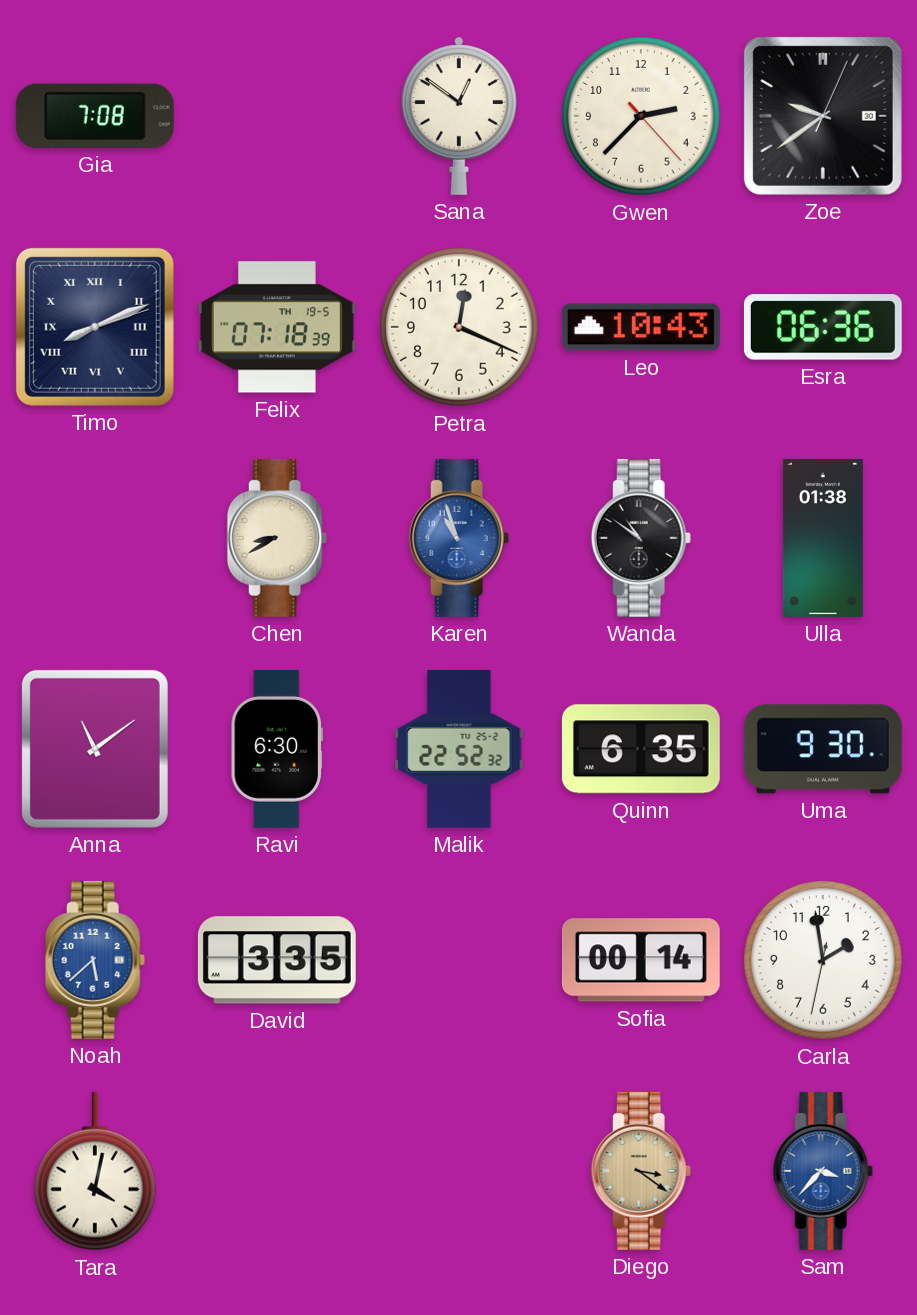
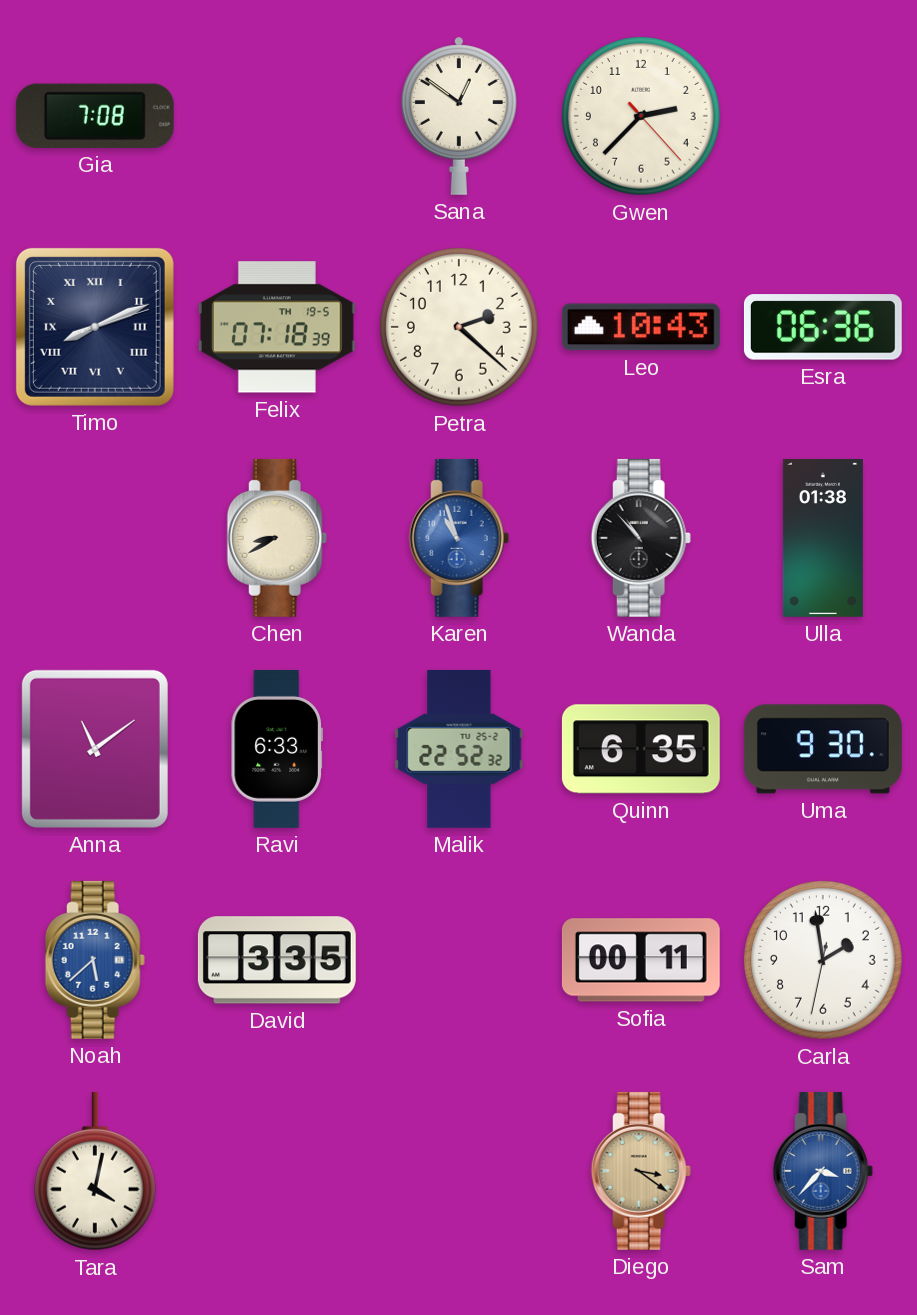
Zoe: 9:39 -> none (823, 116)
Petra: 12:19 -> 2:22 (459, 327)
Wanda: 10:51 -> 10:53 (641, 538)
Ravi: 6:30 -> 6:33 (276, 749)
Sofia: 00:14 -> 00:11 (641, 960)
